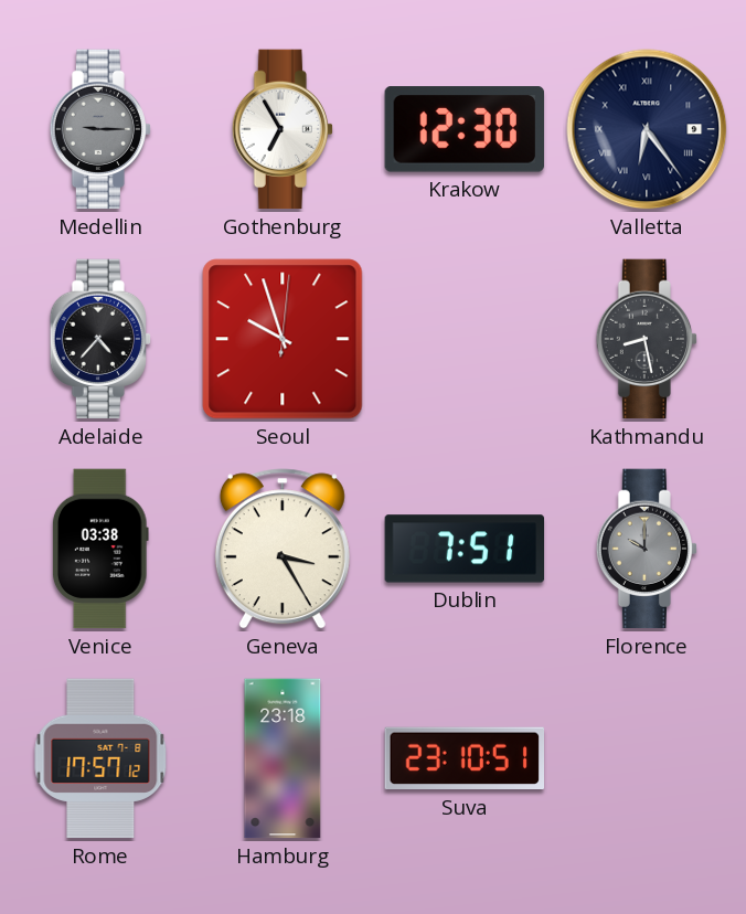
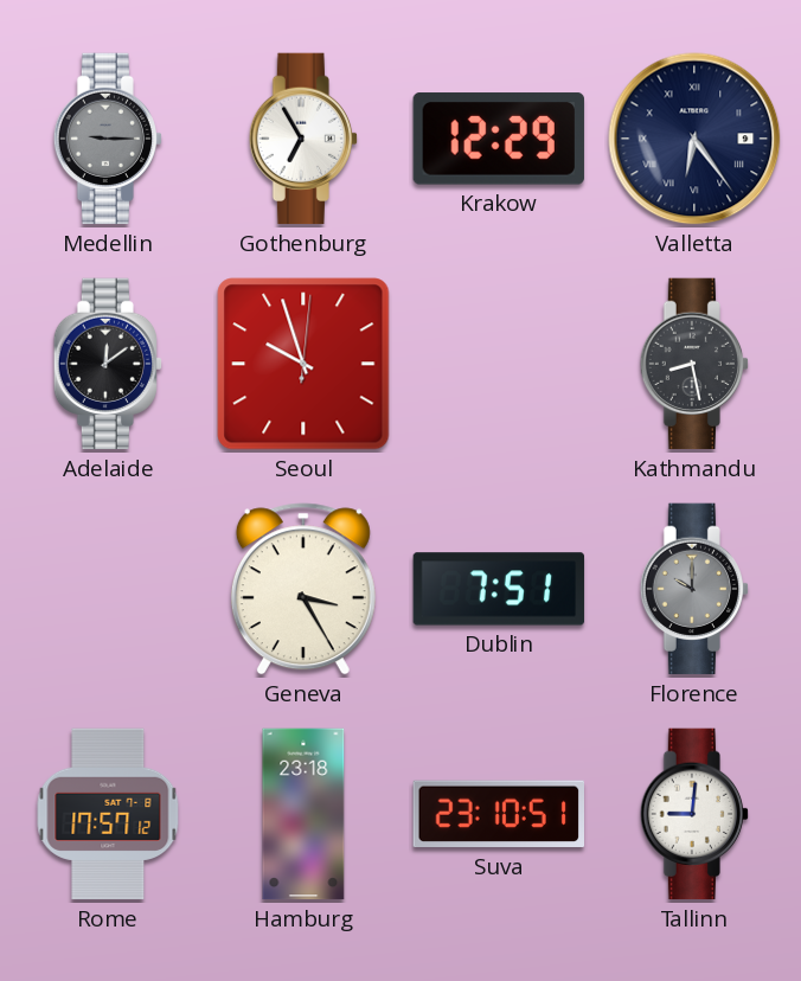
Krakow: 12:30 -> 12:29 (499, 139)
Adelaide: 4:37 -> 12:09 (107, 364)
Venice: 03:38 -> none (100, 549)
Tallinn: none -> 9:01 (693, 814)
